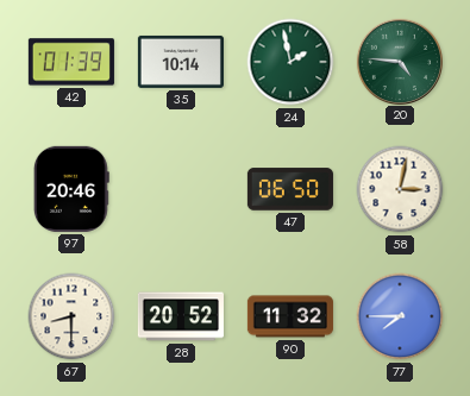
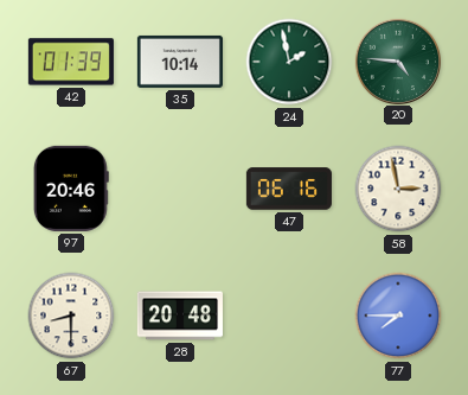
47: 06:50 -> 06:16 (289, 189)
58: 3:02 -> 2:58 (398, 189)
28: 20:52 -> 20:48 (180, 316)
90: 11:32 -> none (290, 316)
